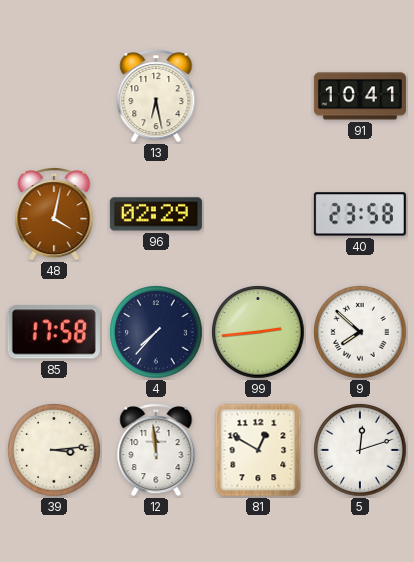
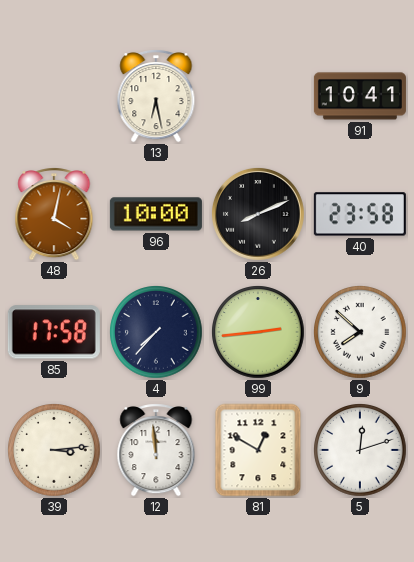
96: 02:29 -> 10:00 (156, 214)
26: none -> 8:11 (259, 215)
